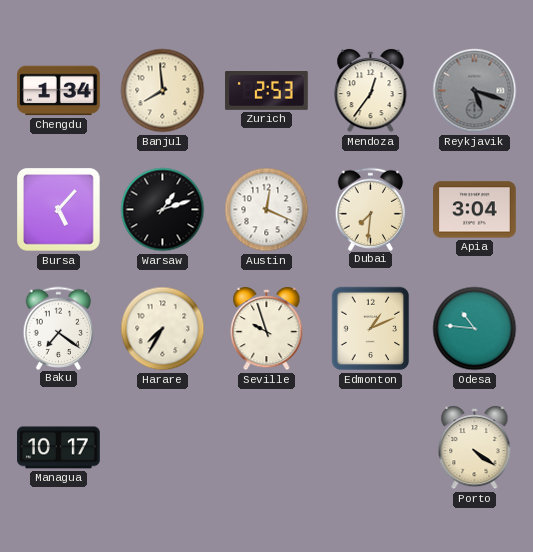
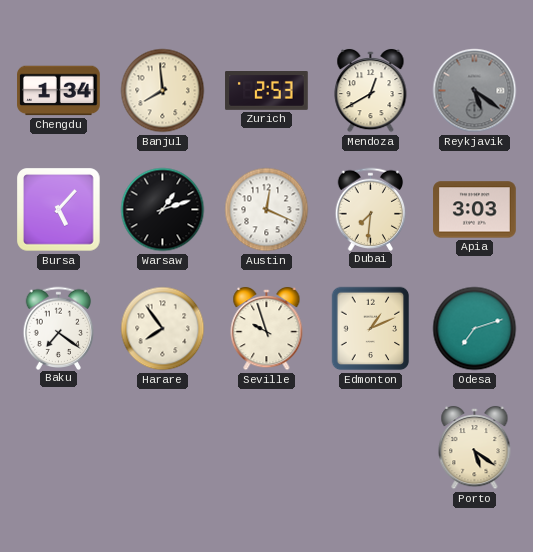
Mendoza: 12:36 -> 12:40 (371, 91)
Reykjavik: 5:18 -> 5:21 (475, 91)
Apia: 3:04 -> 3:03 (475, 210)
Harare: 7:35 -> 7:54 (163, 329)
Odesa: 10:46 -> 7:12 (475, 329)
Managua: 10:17 -> none (59, 448)
Porto: 4:21 -> 5:21 (475, 448)
